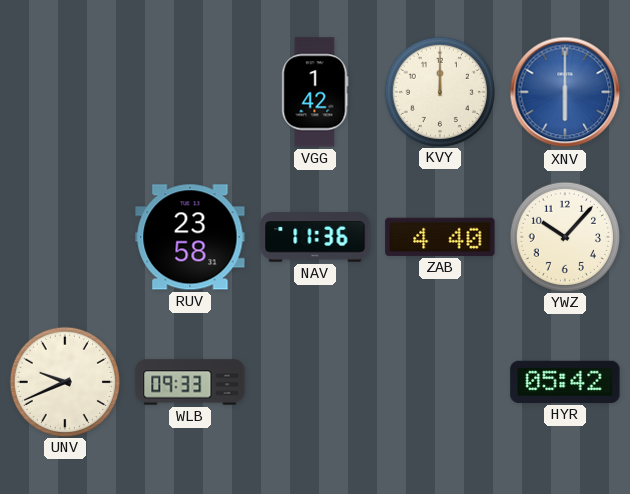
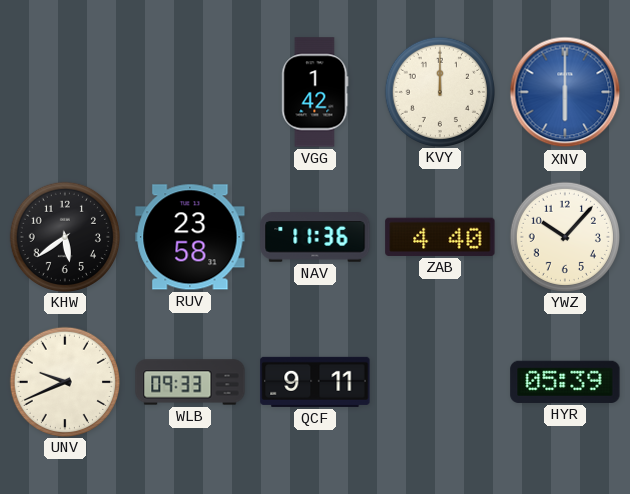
KHW: none -> 5:39 (64, 236)
QCF: none -> 9:11 (315, 382)
HYR: 05:42 -> 05:39 (565, 382)
